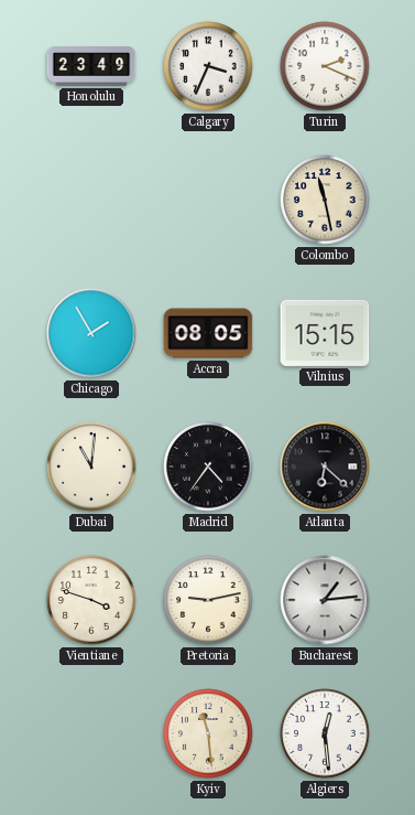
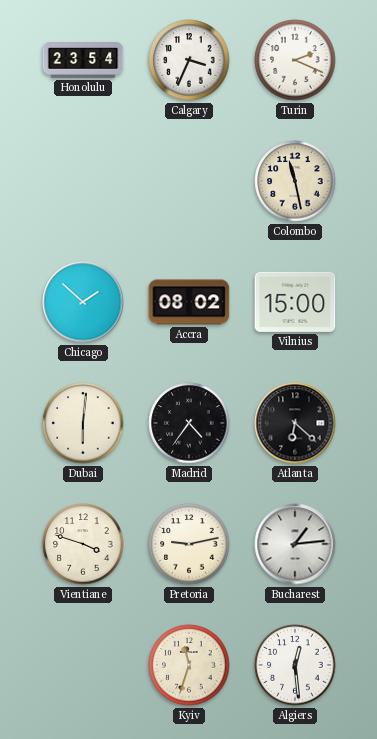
Honolulu: 23:49 -> 23:54 (83, 61)
Chicago: 1:55 -> 1:52 (83, 302)
Accra: 08:05 -> 08:02 (189, 302)
Vilnius: 15:15 -> 15:00 (295, 302)
Dubai: 11:01 -> 6:01 (83, 423)
Kyiv: 11:29 -> 11:33 (189, 665)
